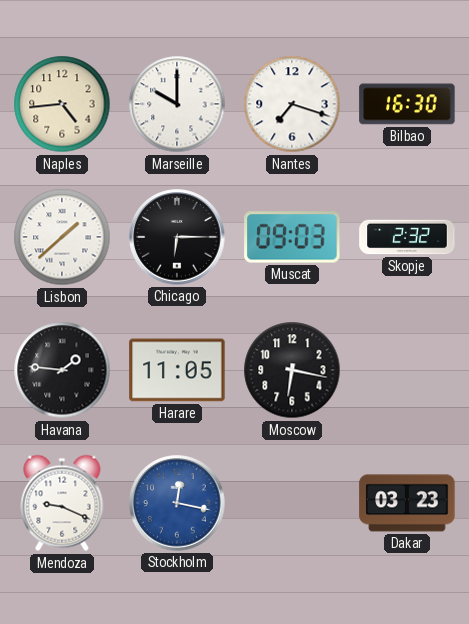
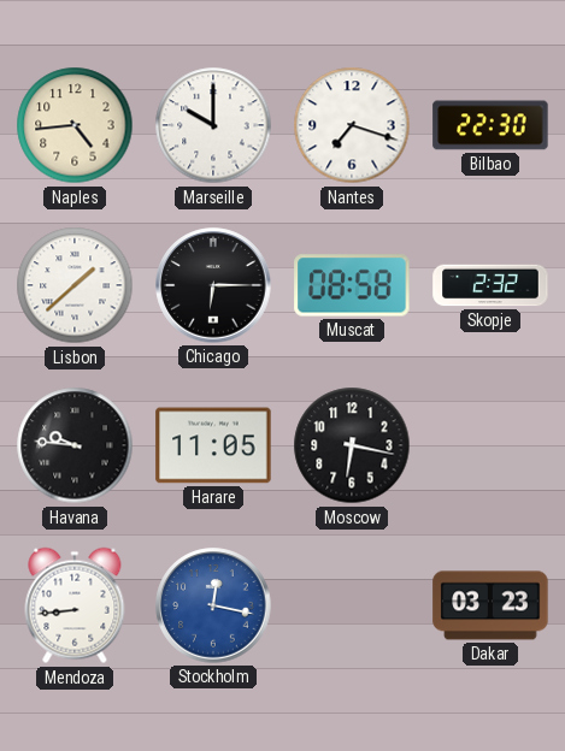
Bilbao: 16:30 -> 22:30 (490, 125)
Muscat: 09:03 -> 08:58 (352, 285)
Havana: 1:46 -> 9:46 (75, 445)
Mendoza: 9:19 -> 8:44 (75, 605)
